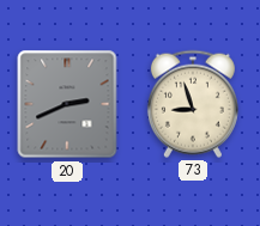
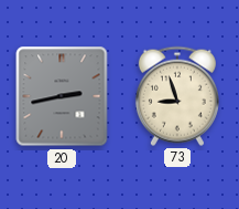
20: 2:41 -> 2:43 (62, 96)
